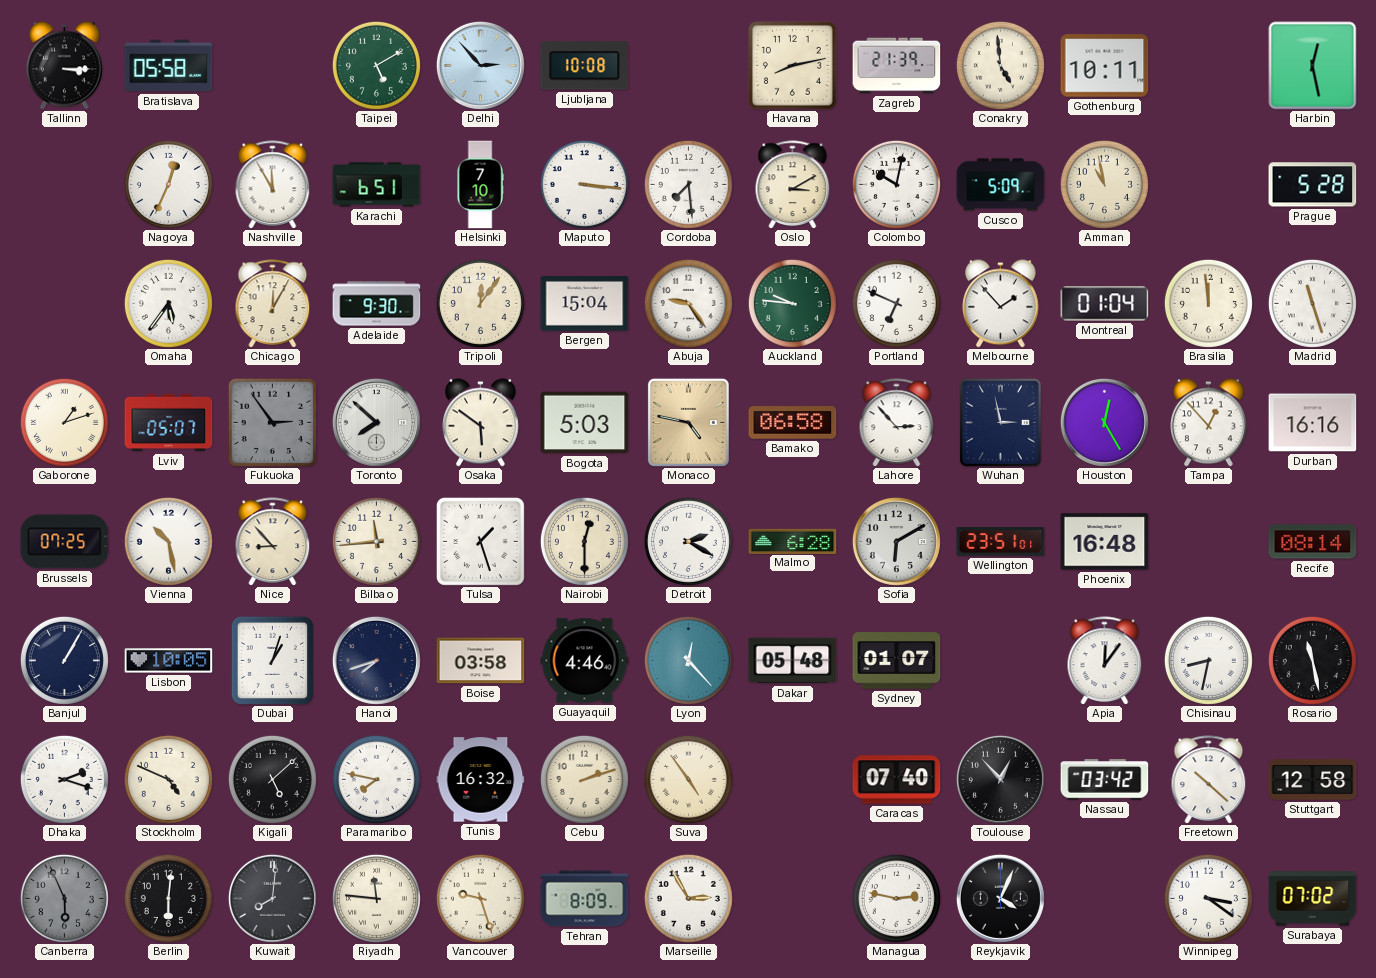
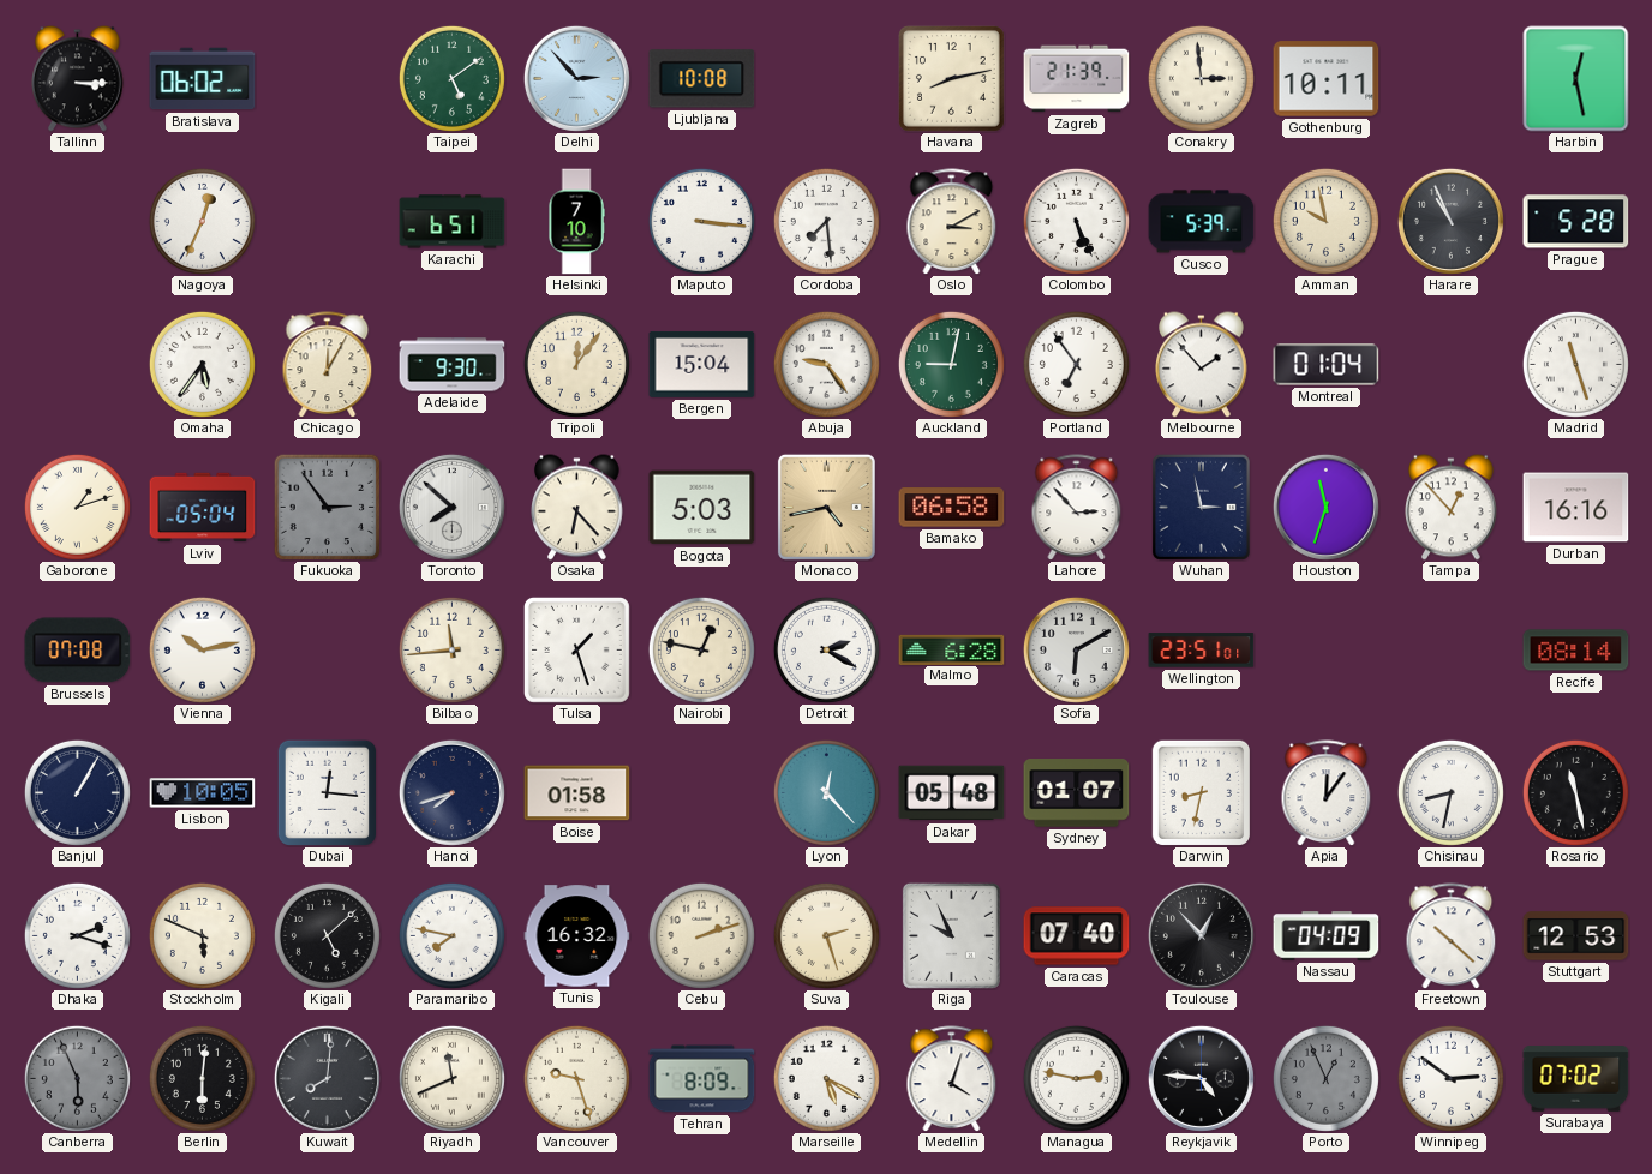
Bratislava: 05:58 -> 06:02 (203, 79)
Taipei: 5:10 -> 5:09 (451, 78)
Conakry: 4:59 -> 2:59 (1201, 78)
Nashville: 11:55 -> none (273, 185)
Colombo: 10:02 -> 5:26 (1076, 221)
Cusco: 5:09 -> 5:39 (1202, 222)
Amman: 10:58 -> 9:58 (1325, 221)
Harare: none -> 10:56 (1450, 221)
Auckland: 9:46 -> 9:02 (951, 364)
Portland: 6:49 -> 6:54 (1076, 364)
Brasilia: 11:59 -> none (1208, 303)
Lviv: 05:07 -> 05:04 (203, 508)
Osaka: 5:51 -> 6:23 (577, 508)
Monaco: 4:47 -> 4:43 (826, 507)
Houston: 12:25 -> 11:33 (1325, 507)
Brussels: 07:25 -> 07:08 (78, 651)
Vienna: 10:28 -> 10:13 (202, 649)
Nice: 8:53 -> none (273, 542)
Nairobi: 12:30 -> 12:47 (701, 649)
Phoenix: 16:48 -> none (1105, 542)
Dubai: 1:03 -> 12:16 (327, 792)
Boise: 03:58 -> 01:58 (577, 793)
Guayaquil: 4:46 -> none (585, 661)
Darwin: none -> 8:32 (1201, 792)
Stockholm: 4:49 -> 5:49 (202, 935)
Suva: 4:54 -> 2:27 (826, 935)
Riga: none -> 9:56 (951, 935)
Nassau: 03:42 -> 04:09 (1327, 936)
Stuttgart: 12:58 -> 12:53 (1576, 936)
Riyadh: 11:46 -> 11:41 (451, 1078)
Marseille: 2:55 -> 5:20 (826, 1078)
Medellin: none -> 4:03 (952, 1079)
Reykjavik: 4:04 -> 4:46 (1201, 1078)
Porto: none -> 12:56 (1325, 1078)
Winnipeg: 3:21 -> 2:51 (1450, 1078)
